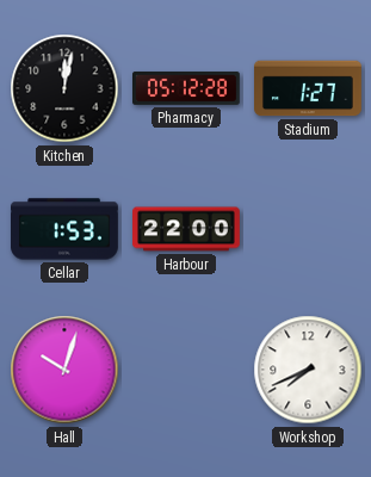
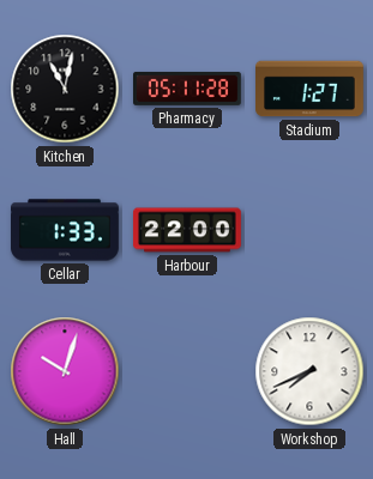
Kitchen: 12:02 -> 11:02 (65, 89)
Pharmacy: 05:12 -> 05:11 (188, 89)
Cellar: 1:53 -> 1:33 (66, 230)
